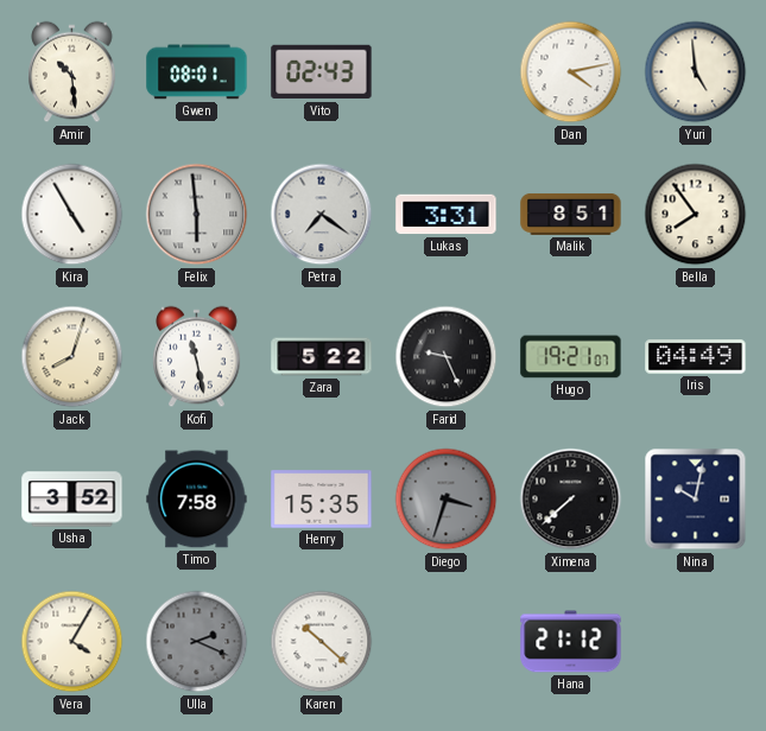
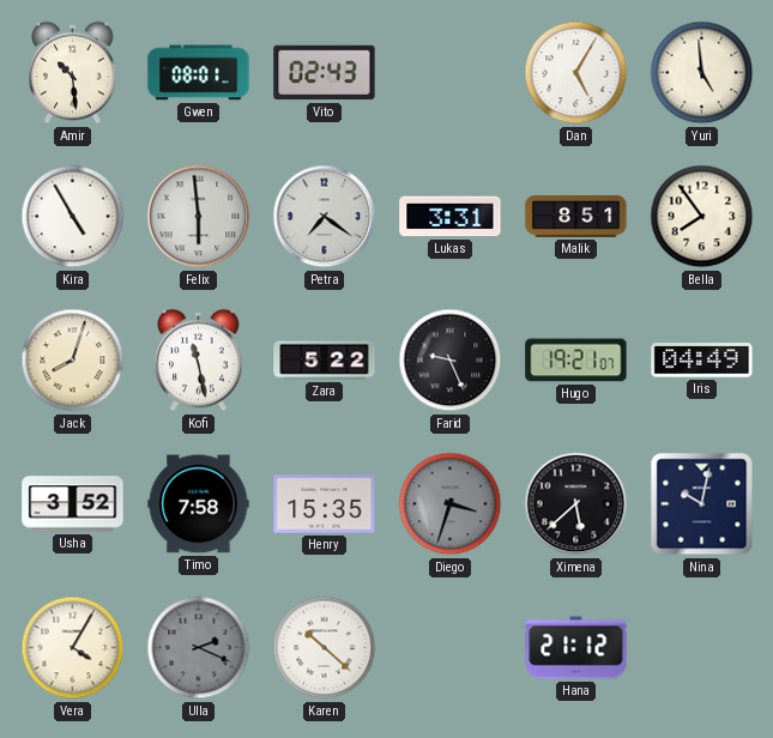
Dan: 4:13 -> 5:05 (576, 73)
Ximena: 7:38 -> 5:38 (576, 504)
